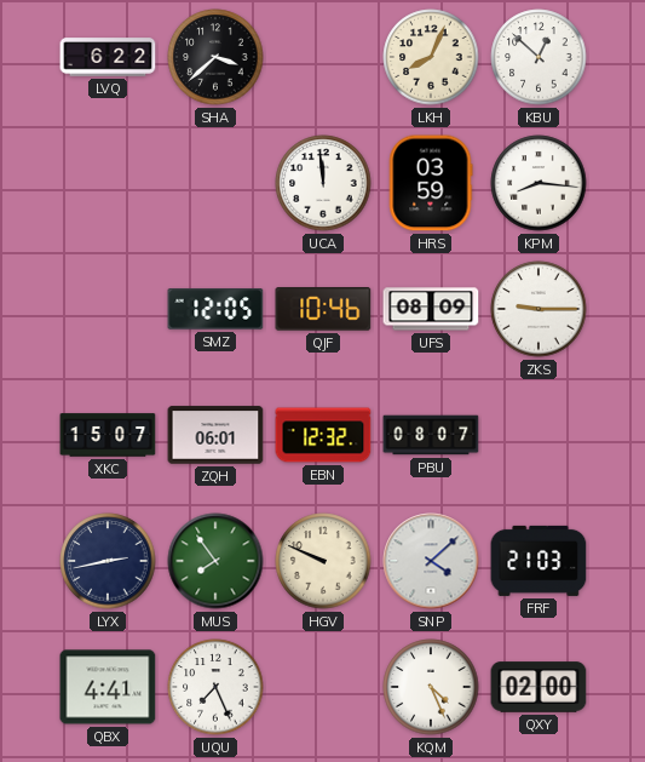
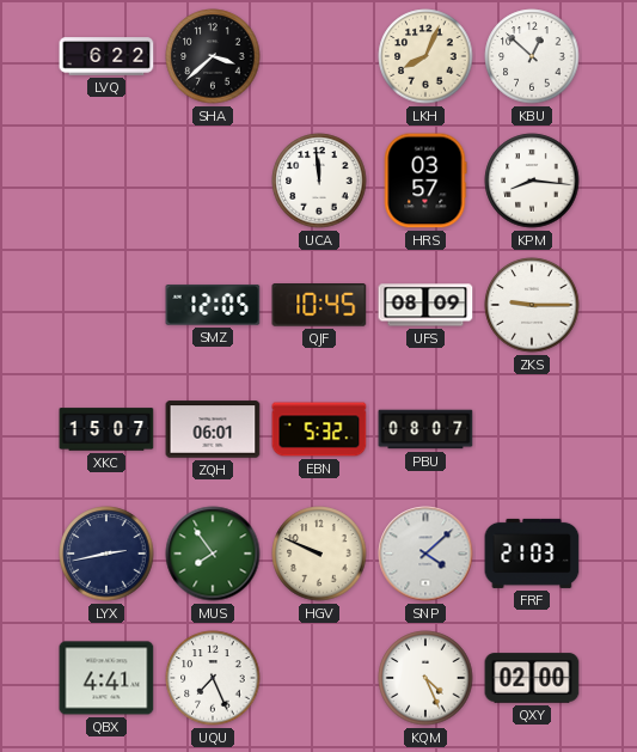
HRS: 03:59 -> 03:57 (425, 181)
QJF: 10:46 -> 10:45 (319, 305)
EBN: 12:32 -> 5:32 (319, 429)
